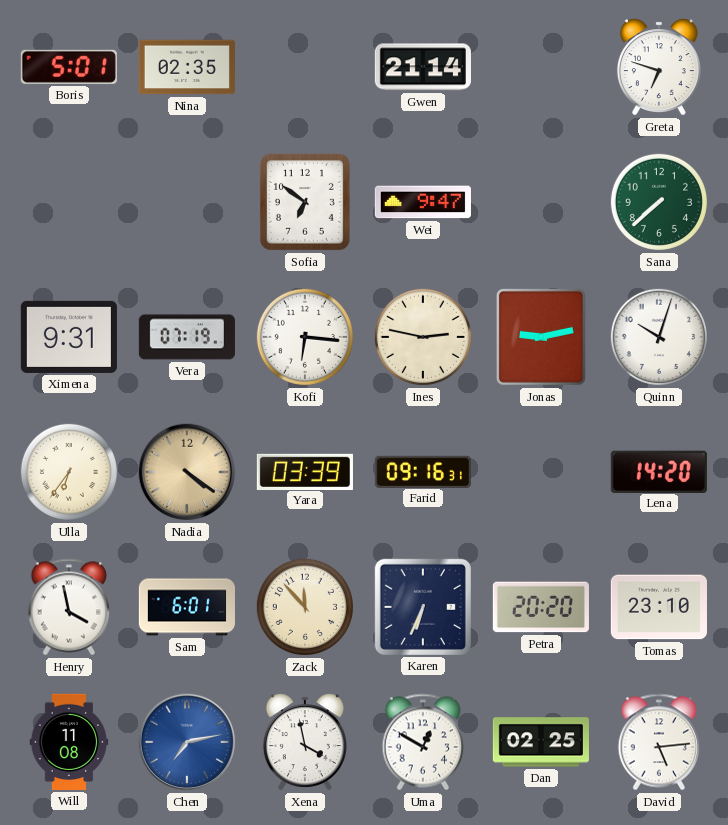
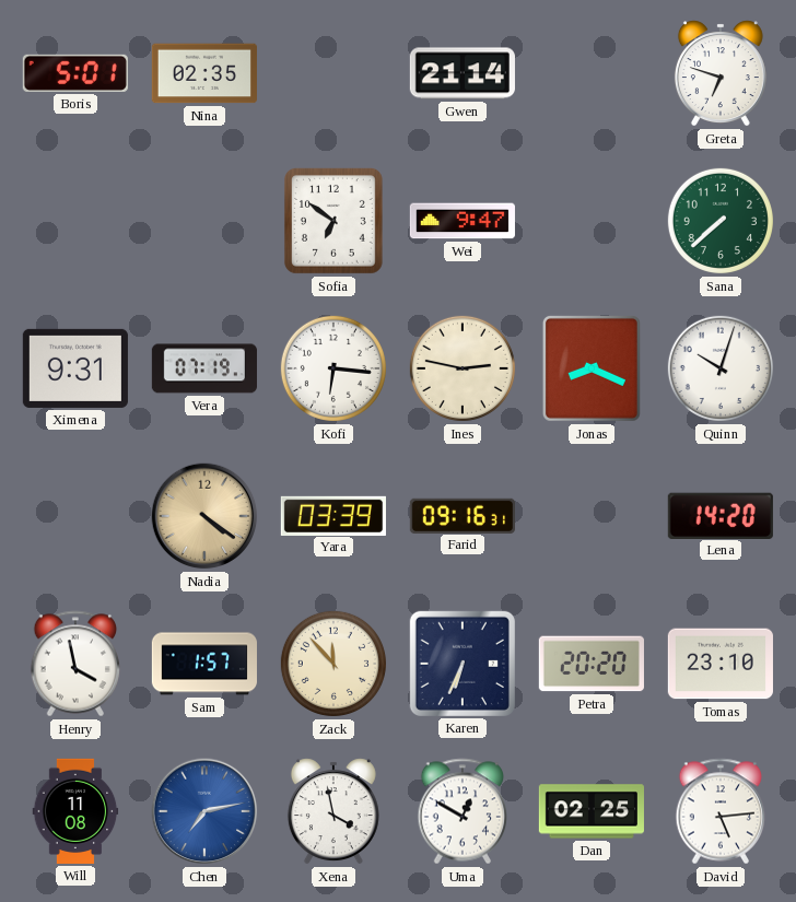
Jonas: 9:13 -> 8:19 (592, 368)
Ulla: 6:36 -> none (69, 472)
Sam: 6:01 -> 1:57 (204, 664)
